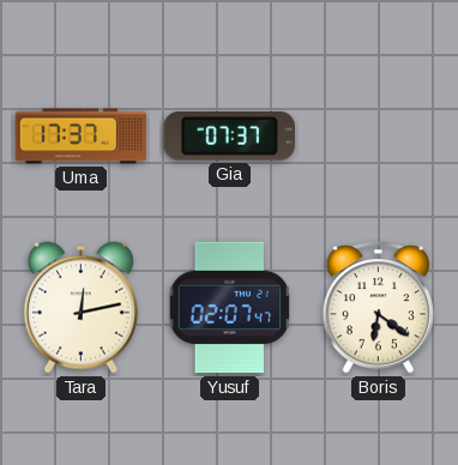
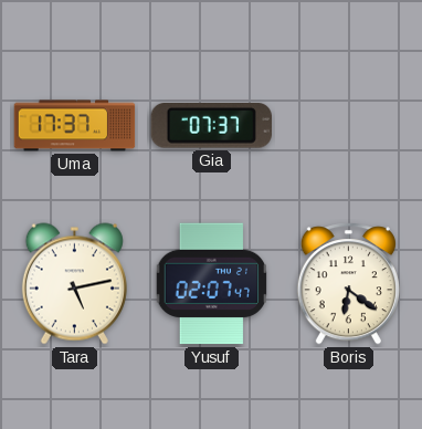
Tara: 12:13 -> 5:13 (74, 284)
